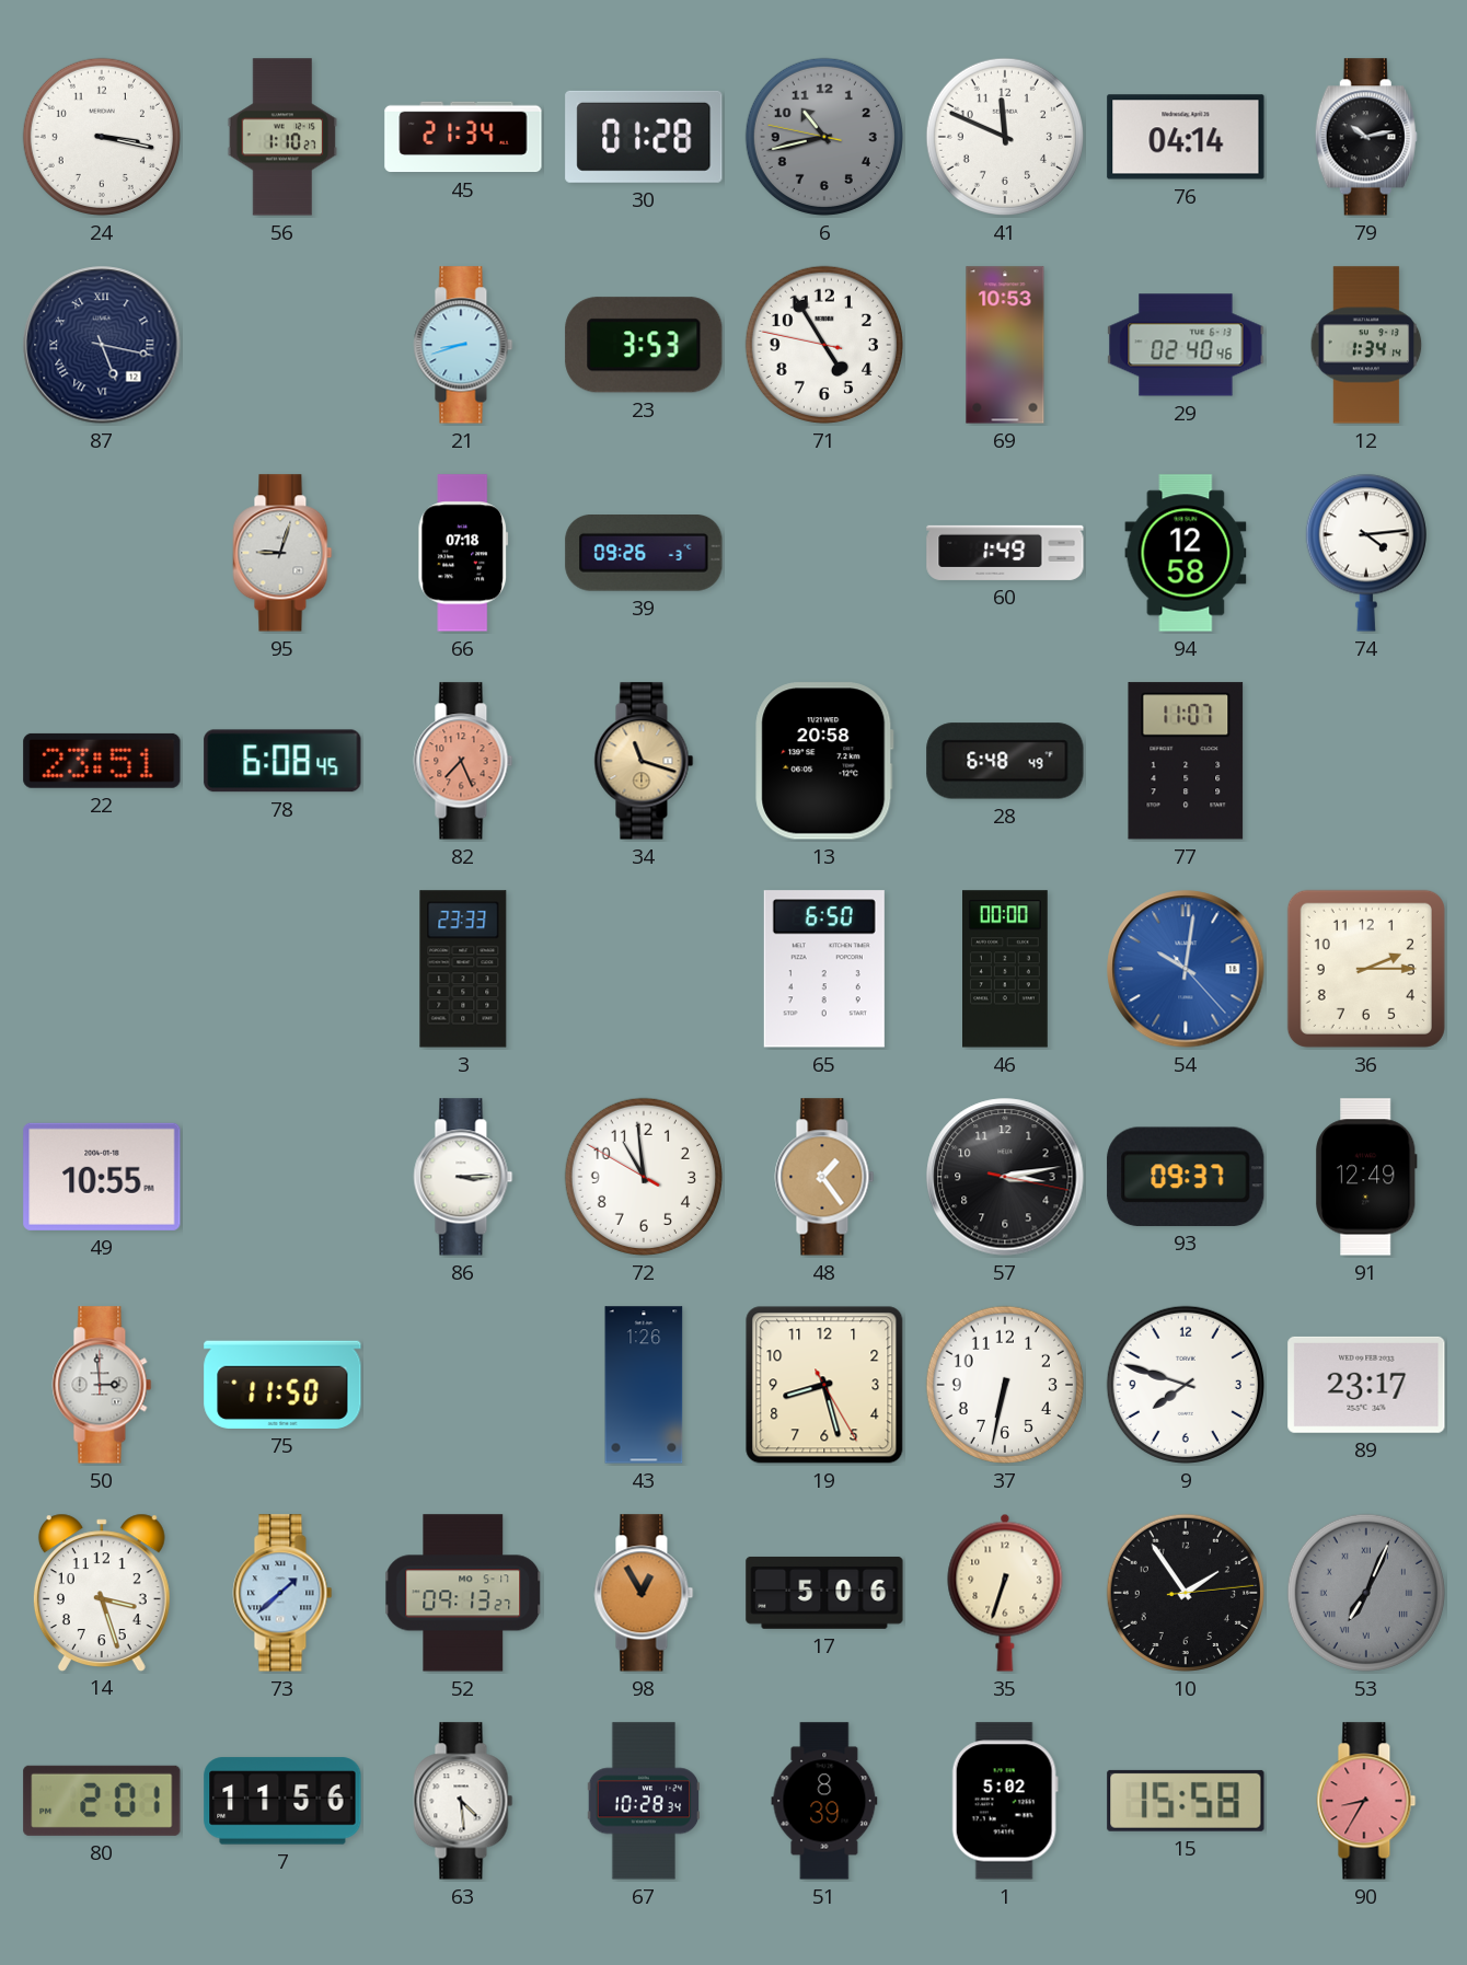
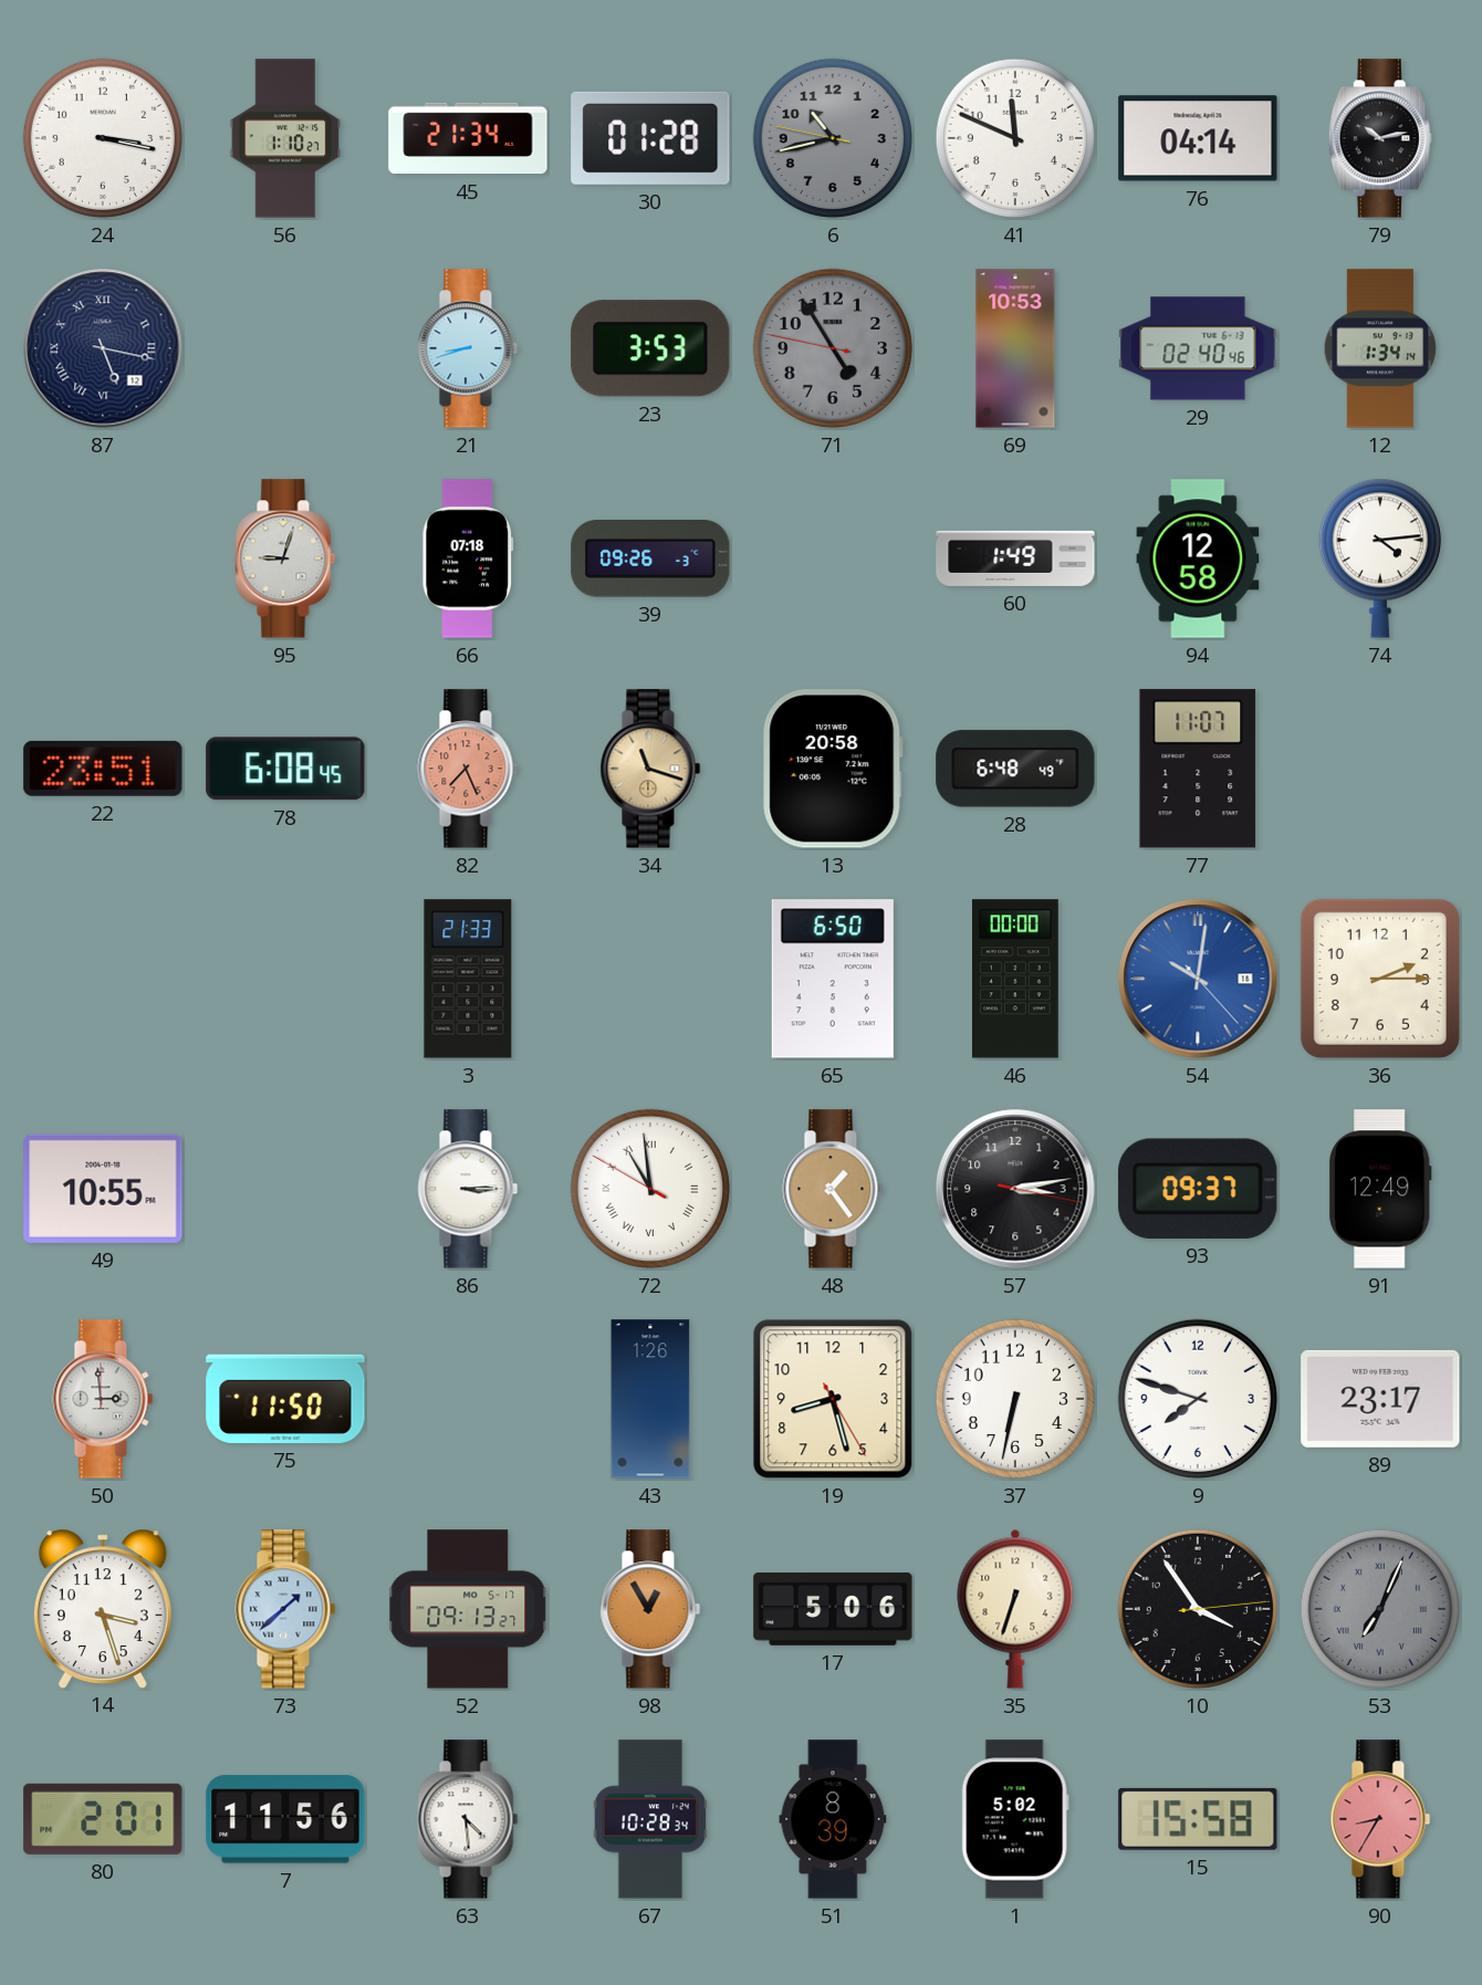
71 dial: white -> grey (833, 348)
3: 23:33 -> 21:33 (468, 979)
72 numerals: Arabic -> Roman (650, 1189)
10: 1:54 -> 3:54 (1198, 1609)
